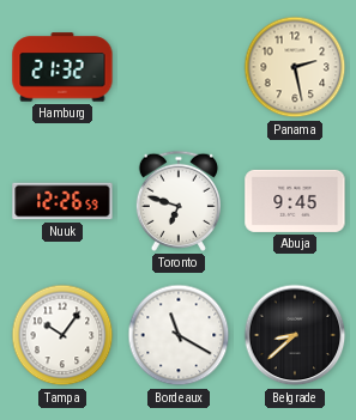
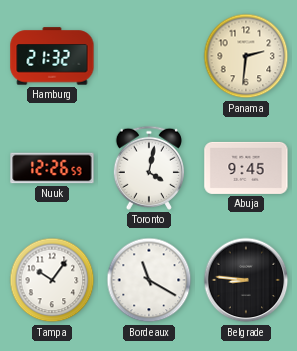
Panama: 2:28 -> 2:31 (246, 56)
Toronto: 6:48 -> 4:02 (149, 168)
Belgrade: 8:38 -> 8:46 (246, 280)
